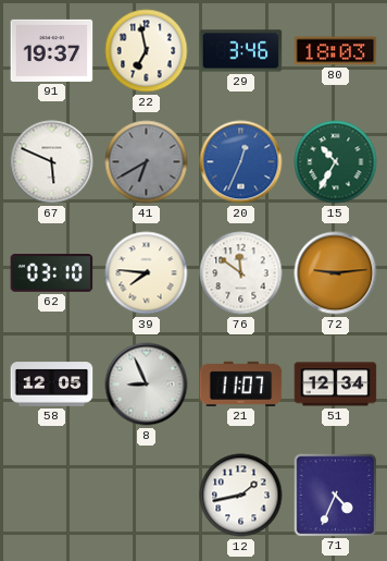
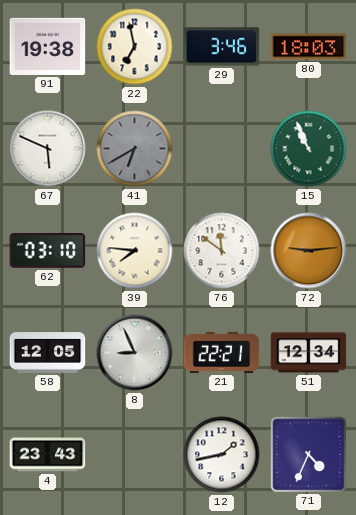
91: 19:37 -> 19:38 (48, 46)
20: 12:34 -> none (241, 162)
15: 10:35 -> 10:56 (309, 149)
21: 11:07 -> 22:21 (222, 352)
4: none -> 23:43 (48, 455)
